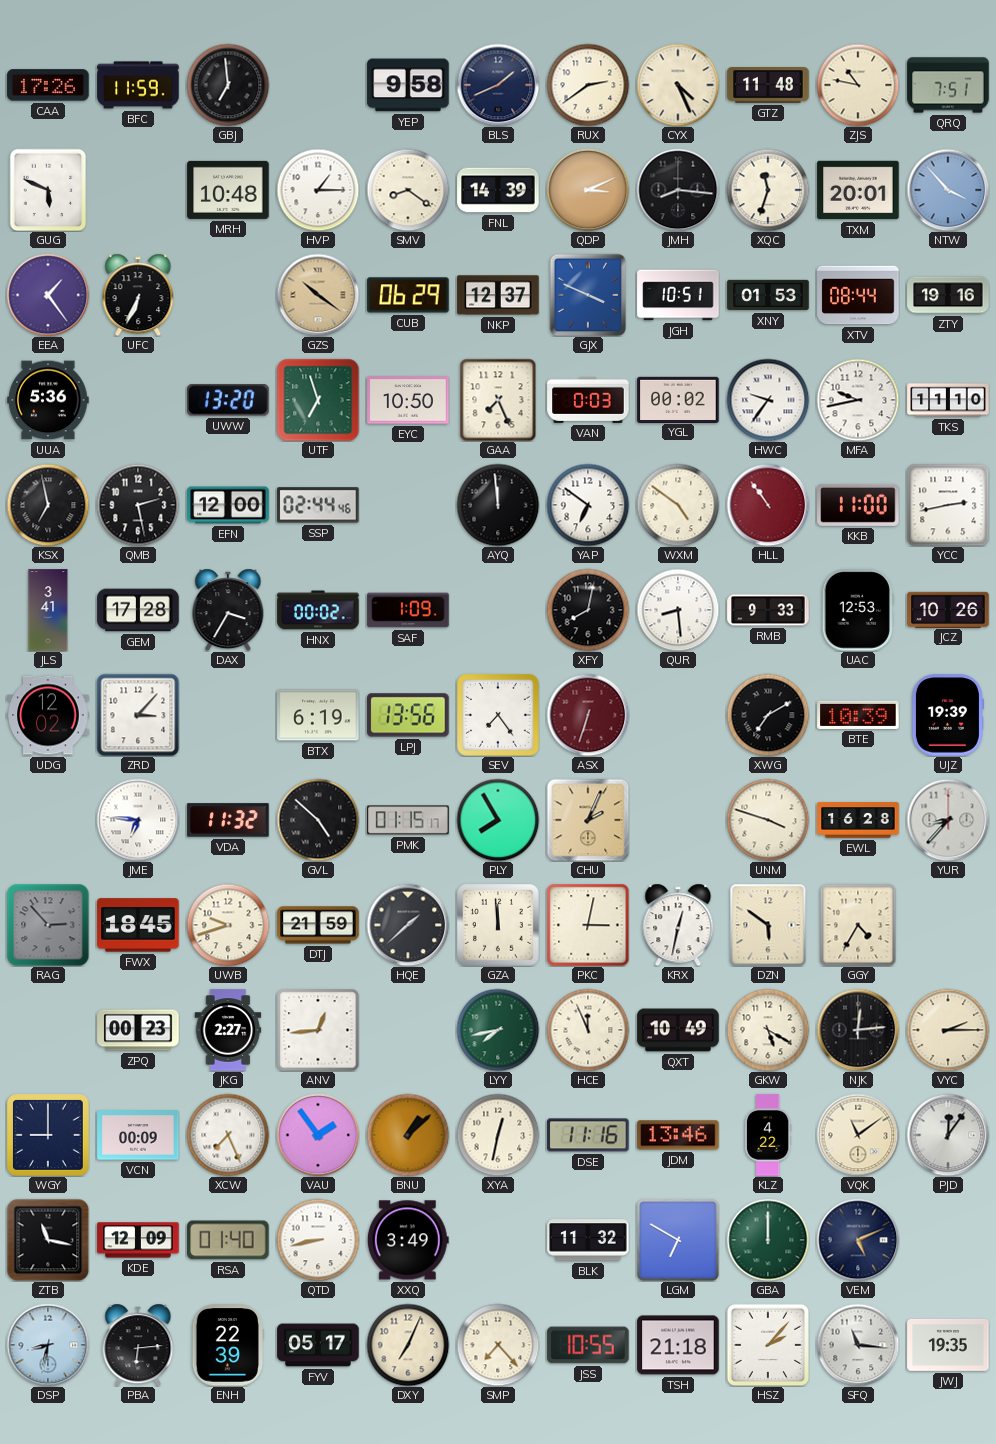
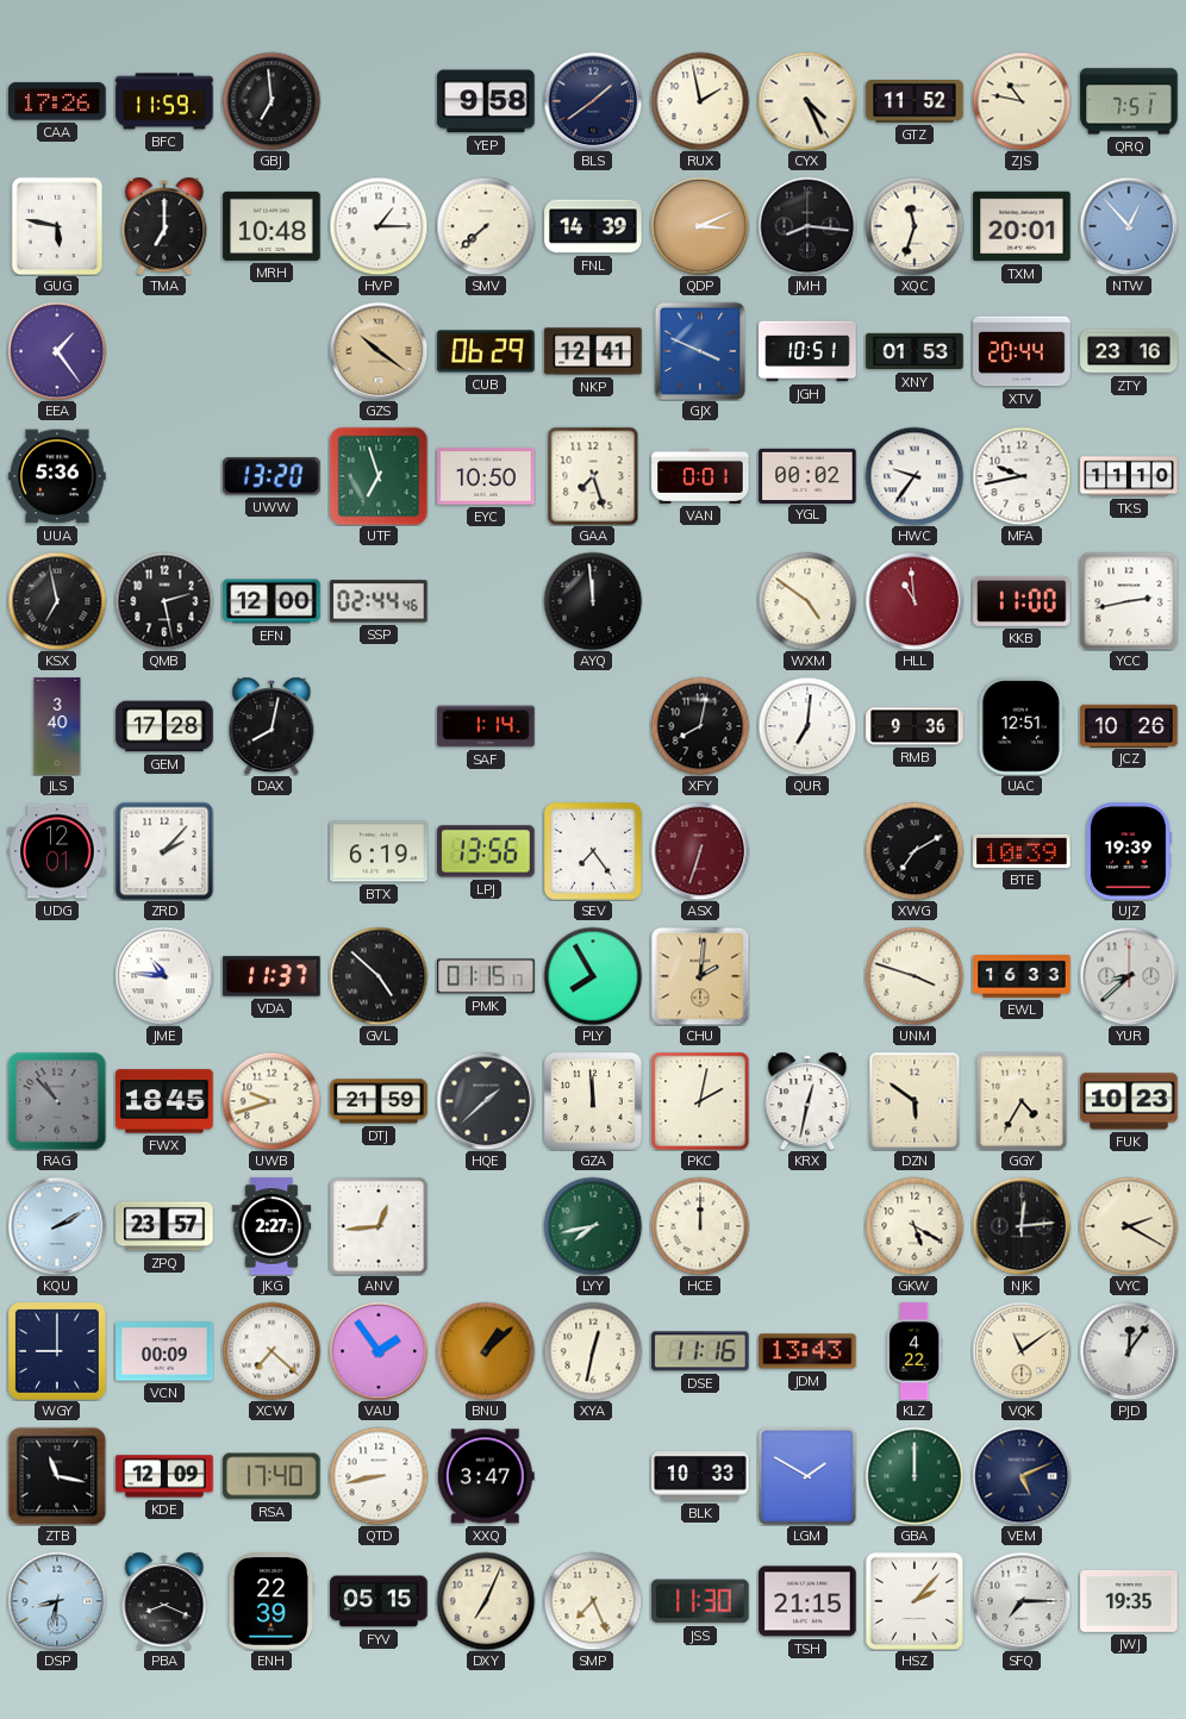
BLS: 1:41 -> 1:39 (593, 101)
RUX: 2:39 -> 1:58 (700, 101)
GTZ: 11:48 -> 11:52 (915, 101)
GUG: 5:49 -> 5:47 (57, 226)
TMA: none -> 7:00 (164, 226)
SMV: 8:21 -> 7:38 (486, 226)
NTW: 3:53 -> 12:53 (1129, 226)
UFC: 6:34 -> none (138, 295)
NKP: 12:37 -> 12:41 (593, 351)
XTV: 08:44 -> 20:44 (1022, 351)
ZTY: 19:16 -> 23:16 (1129, 351)
GAA: 7:26 -> 7:27 (593, 476)
VAN: 0:03 -> 0:01 (700, 476)
YAP: 6:51 -> none (588, 505)
HLL: 10:54 -> 10:59 (915, 601)
JLS: 3:41 -> 3:40 (57, 726)
DAX: 3:35 -> 8:02 (271, 726)
HNX: 00:02 -> none (318, 610)
SAF: 1:09 -> 1:14 (486, 726)
QUR: 8:29 -> 7:01 (807, 726)
RMB: 9:33 -> 9:36 (915, 726)
UAC: 12:53 -> 12:51 (1022, 726)
UDG: 12:02 -> 12:01 (57, 851)
ZRD: 3:07 -> 2:07 (164, 851)
JME: 6:46 -> 10:46 (164, 976)
VDA: 11:32 -> 11:37 (271, 976)
CHU: 2:04 -> 2:01 (700, 976)
EWL: 16:28 -> 16:33 (1022, 976)
YUR: 8:37 -> 8:38 (1129, 976)
RAG: 2:53 -> 10:53 (57, 1101)
PKC: 3:02 -> 2:02 (700, 1101)
FUK: none -> 10:23 (1129, 1101)
KQU: none -> 2:10 (57, 1226)
ZPQ: 00:23 -> 23:57 (164, 1226)
HCE: 11:56 -> 12:00 (700, 1226)
QXT: 10:49 -> none (678, 1030)
VYC: 2:15 -> 2:20 (1129, 1226)
XCW: 7:26 -> 7:22 (271, 1351)
JDM: 13:46 -> 13:43 (807, 1351)
RSA: 01:40 -> 17:40 (271, 1476)
XXQ: 3:49 -> 3:47 (486, 1476)
BLK: 11:32 -> 10:33 (700, 1476)
LGM: 6:50 -> 1:50 (807, 1476)
PBA: 6:14 -> 8:19 (164, 1601)
FYV: 05:17 -> 05:15 (379, 1601)
SMP: 7:23 -> 7:26 (593, 1601)
JSS: 10:55 -> 11:30 (700, 1601)
TSH: 21:18 -> 21:15 (807, 1601)
SFQ: 11:16 -> 7:15 (1022, 1601)
